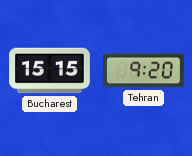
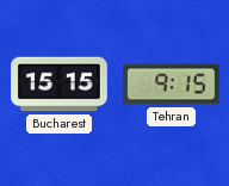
Tehran: 9:20 -> 9:15 (172, 85)
